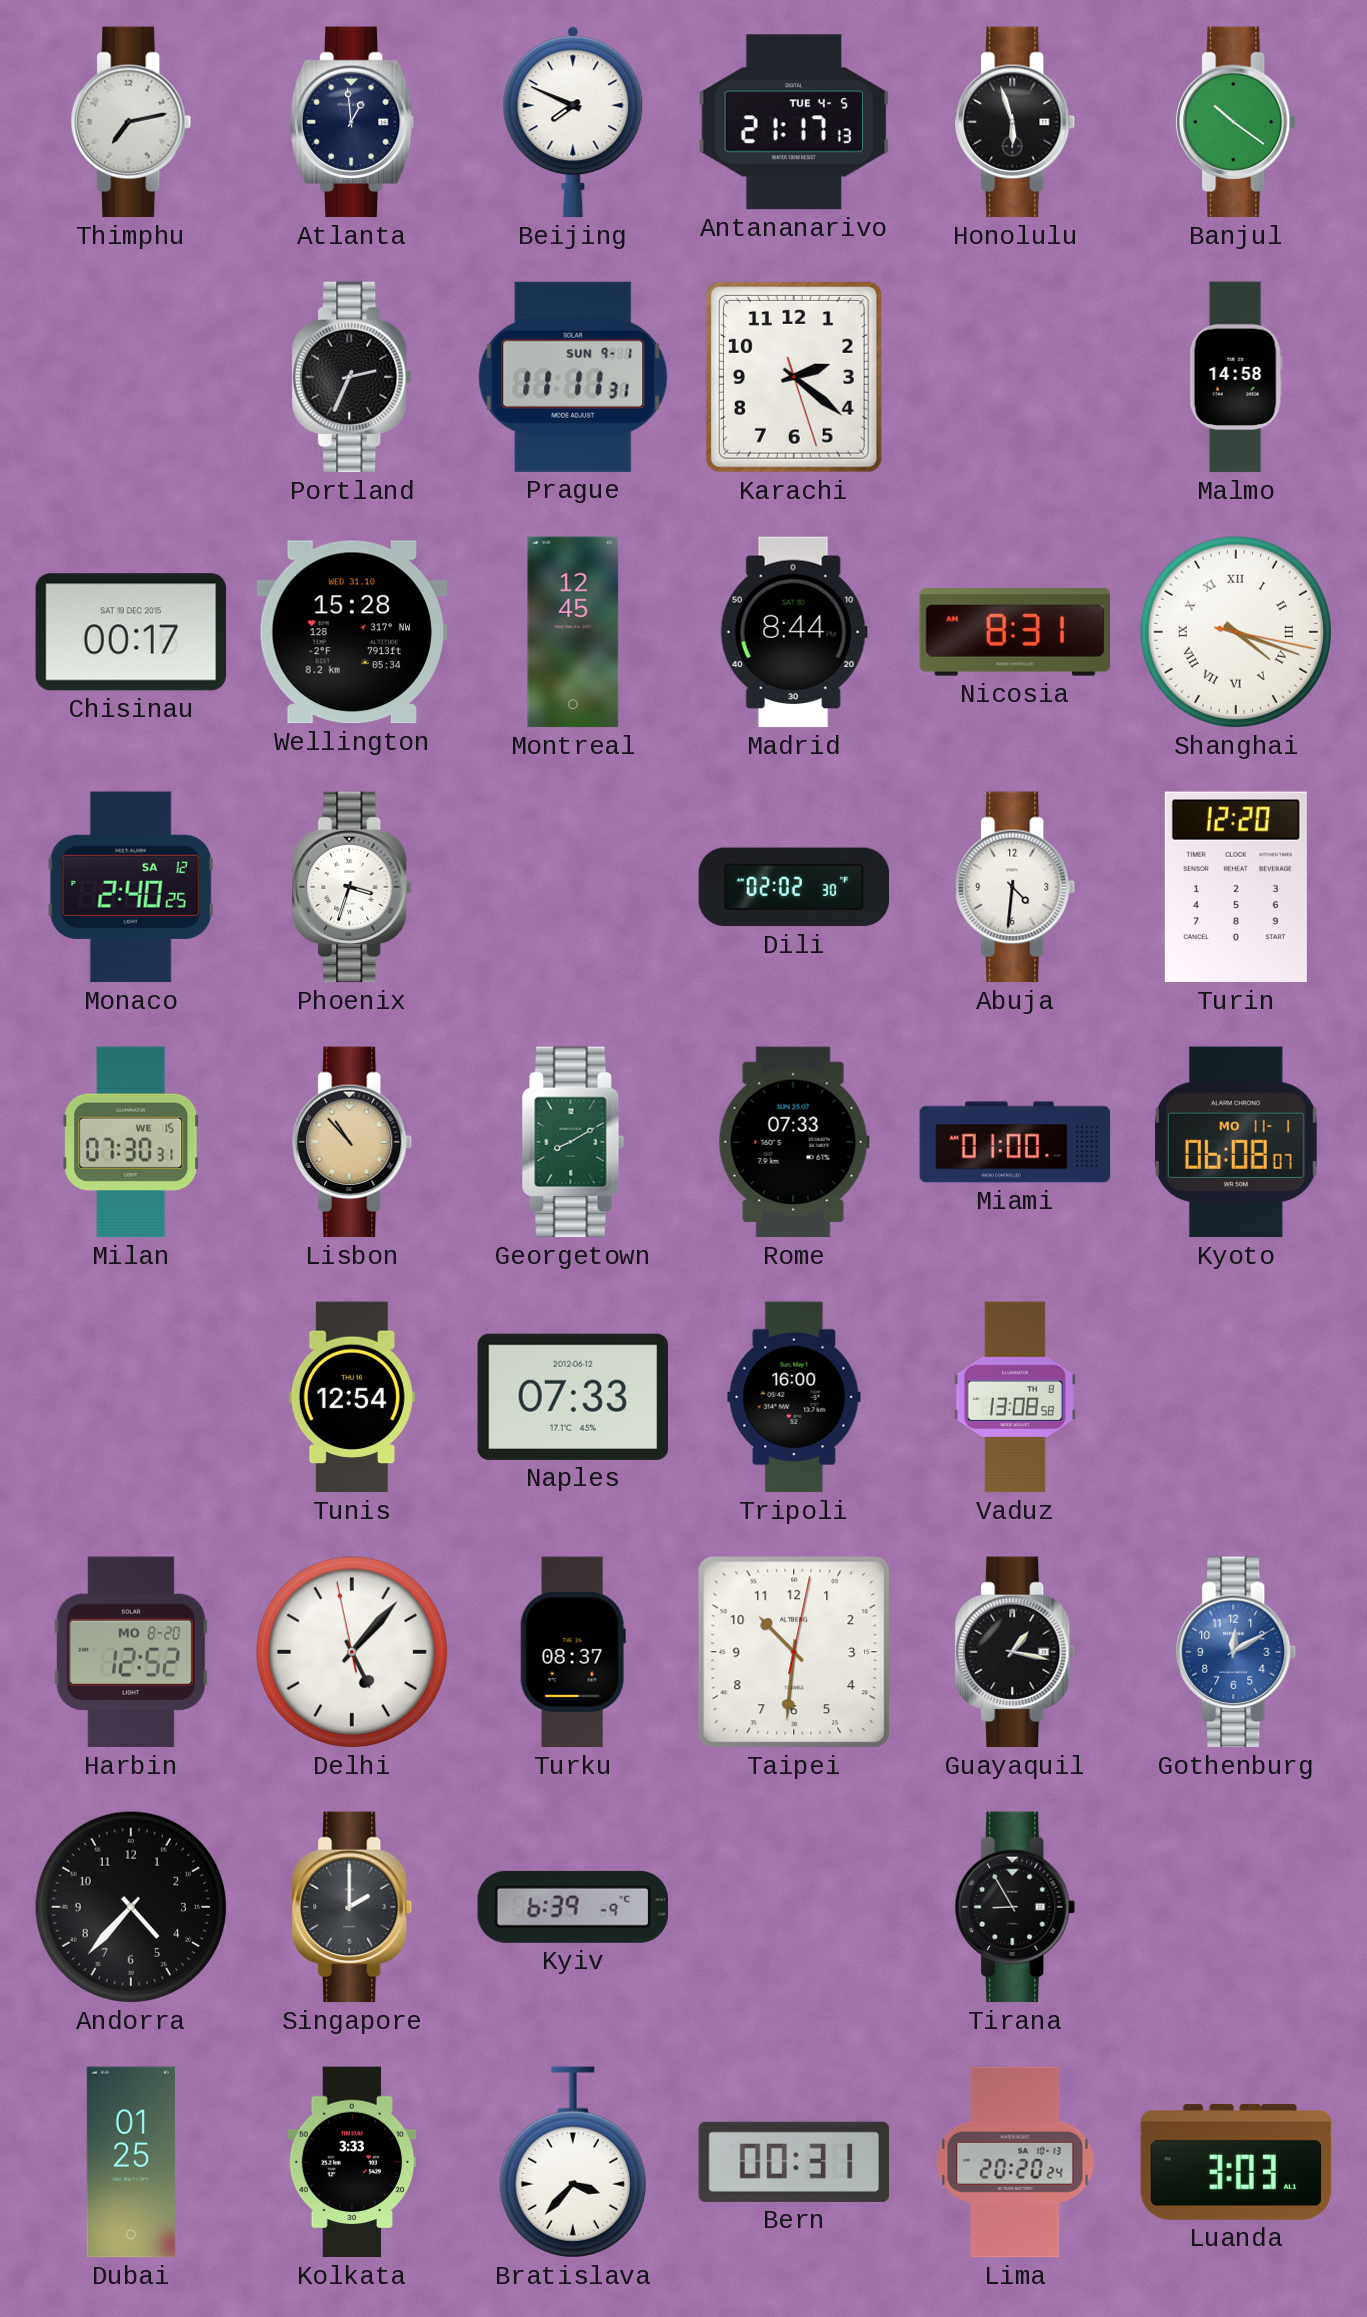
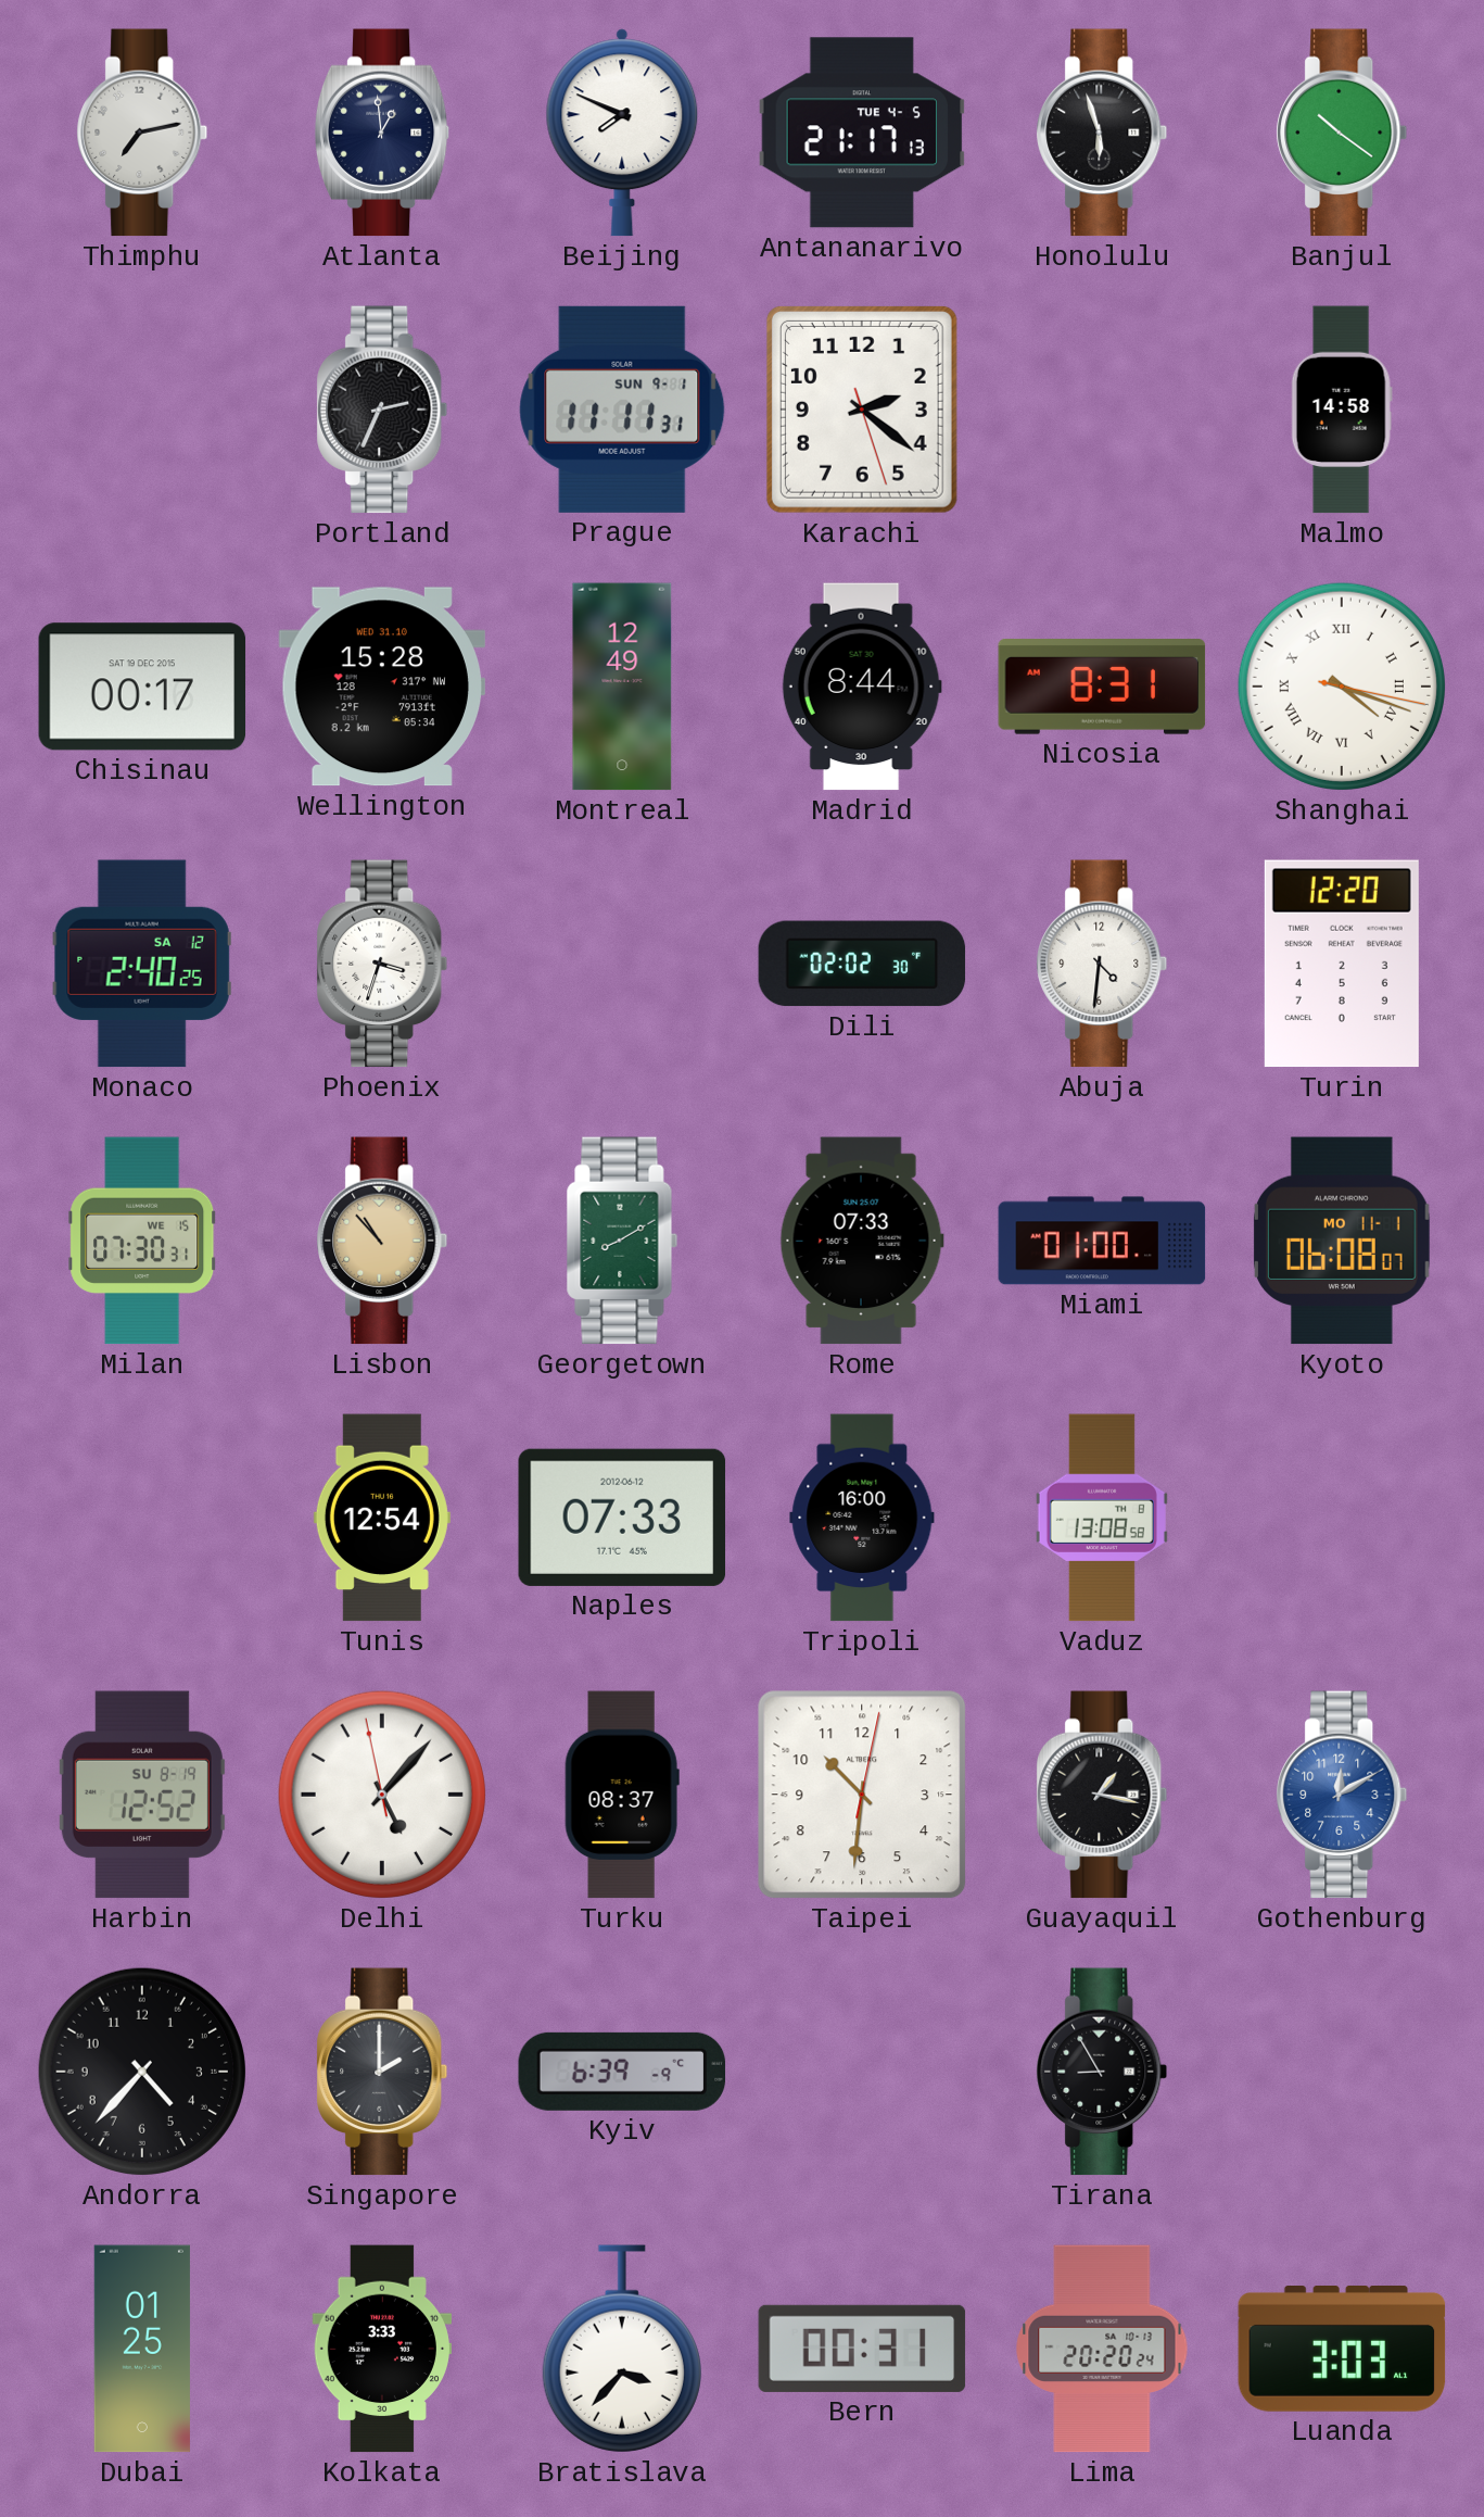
Montreal: 12:45 -> 12:49 (622, 687)
Harbin date: MO 8-20 -> SU 8-19 (142, 1795)
